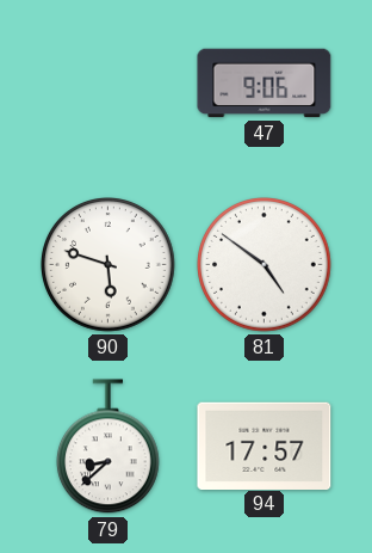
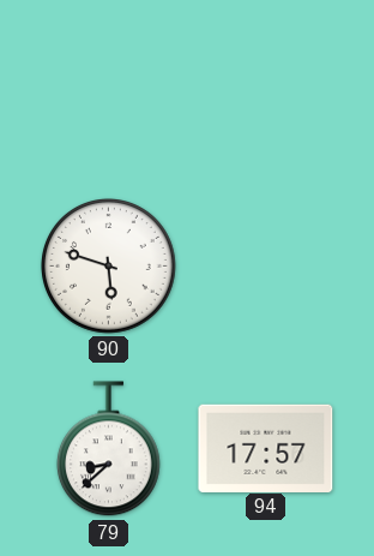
47: 9:06 -> none (265, 84)
81: 4:51 -> none (265, 265)
